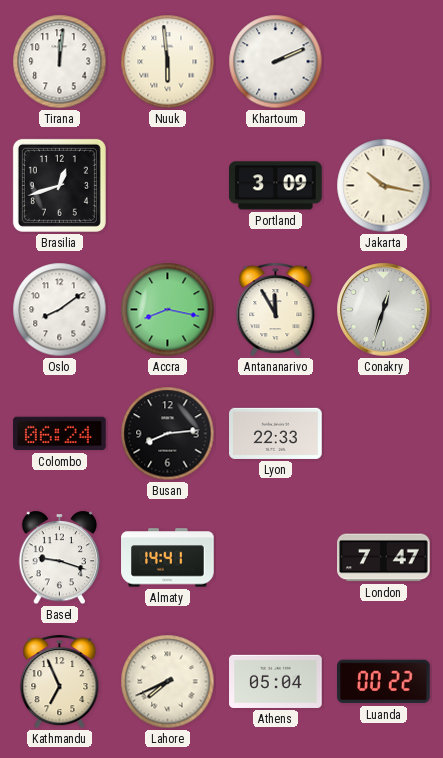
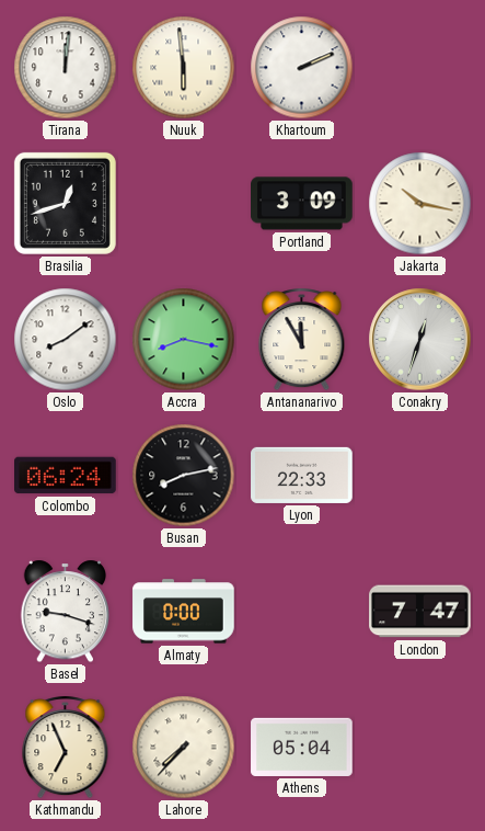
Busan: 8:14 -> 8:13 (184, 476)
Almaty: 14:41 -> 0:00 (184, 612)
Lahore: 7:41 -> 7:37 (184, 748)
Luanda: 00:22 -> none (384, 682)
